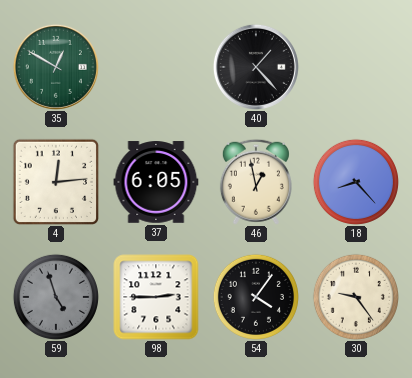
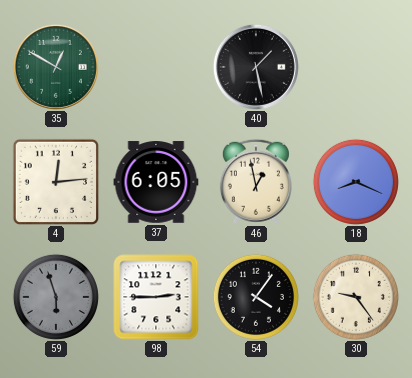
40: 1:23 -> 1:28 (256, 67)
18: 8:23 -> 8:19 (356, 182)
59: 4:57 -> 5:57 (56, 297)
